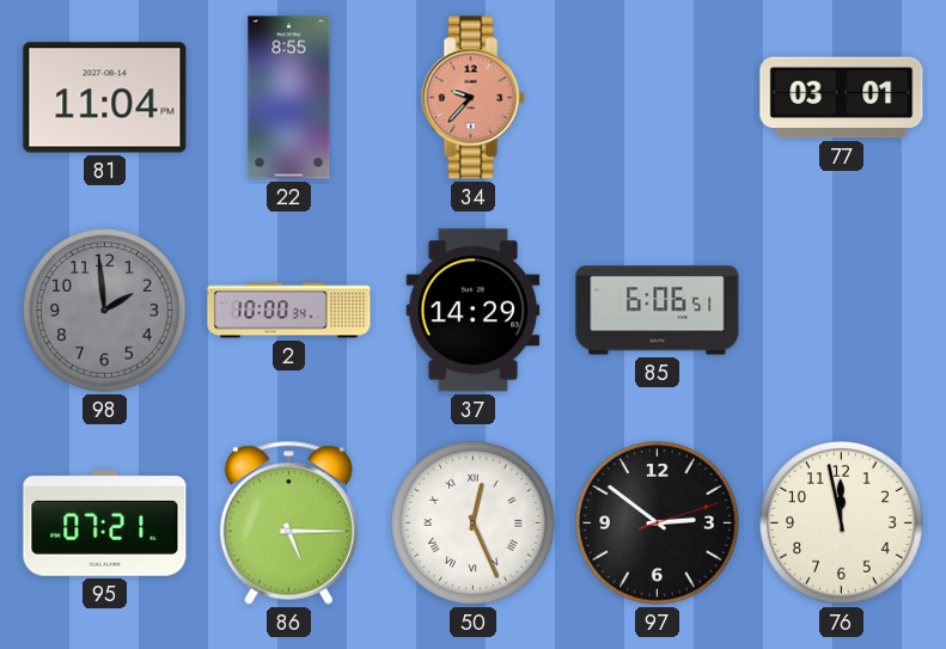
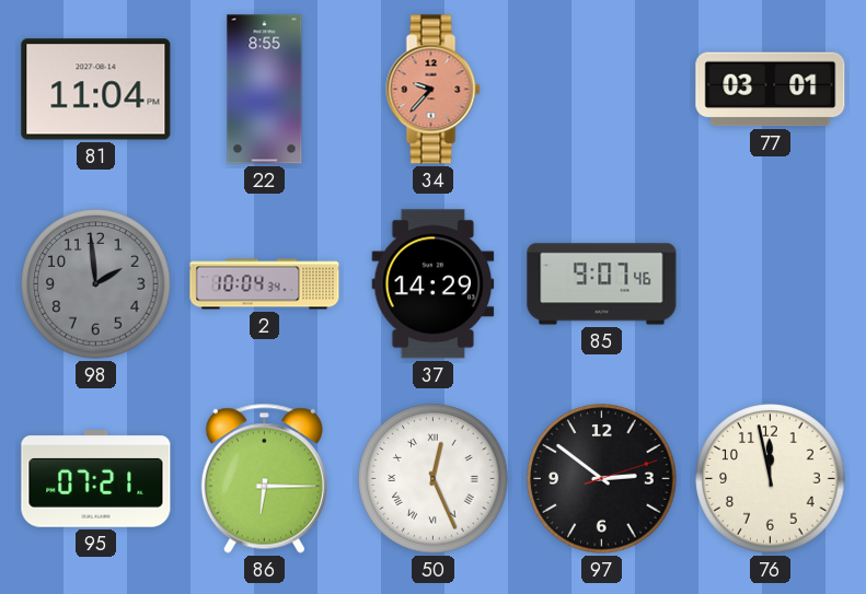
2: 10:00 -> 10:04 (265, 284)
85: 6:06 -> 9:07 (602, 284)
86: 5:15 -> 6:15 (264, 478)
